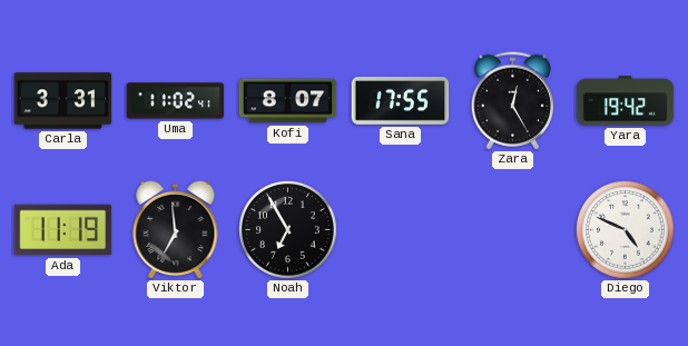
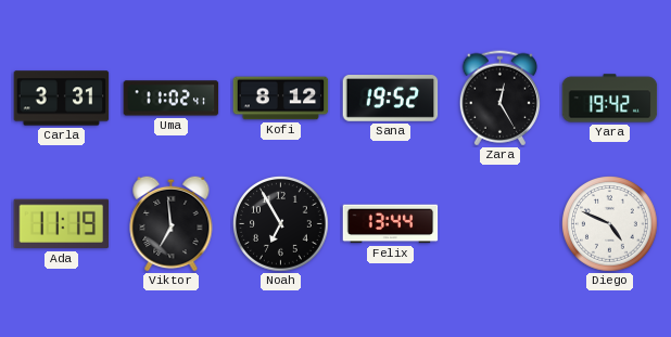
Kofi: 8:07 -> 8:12 (281, 99)
Sana: 17:55 -> 19:52 (391, 99)
Felix: none -> 13:44 (391, 224)
